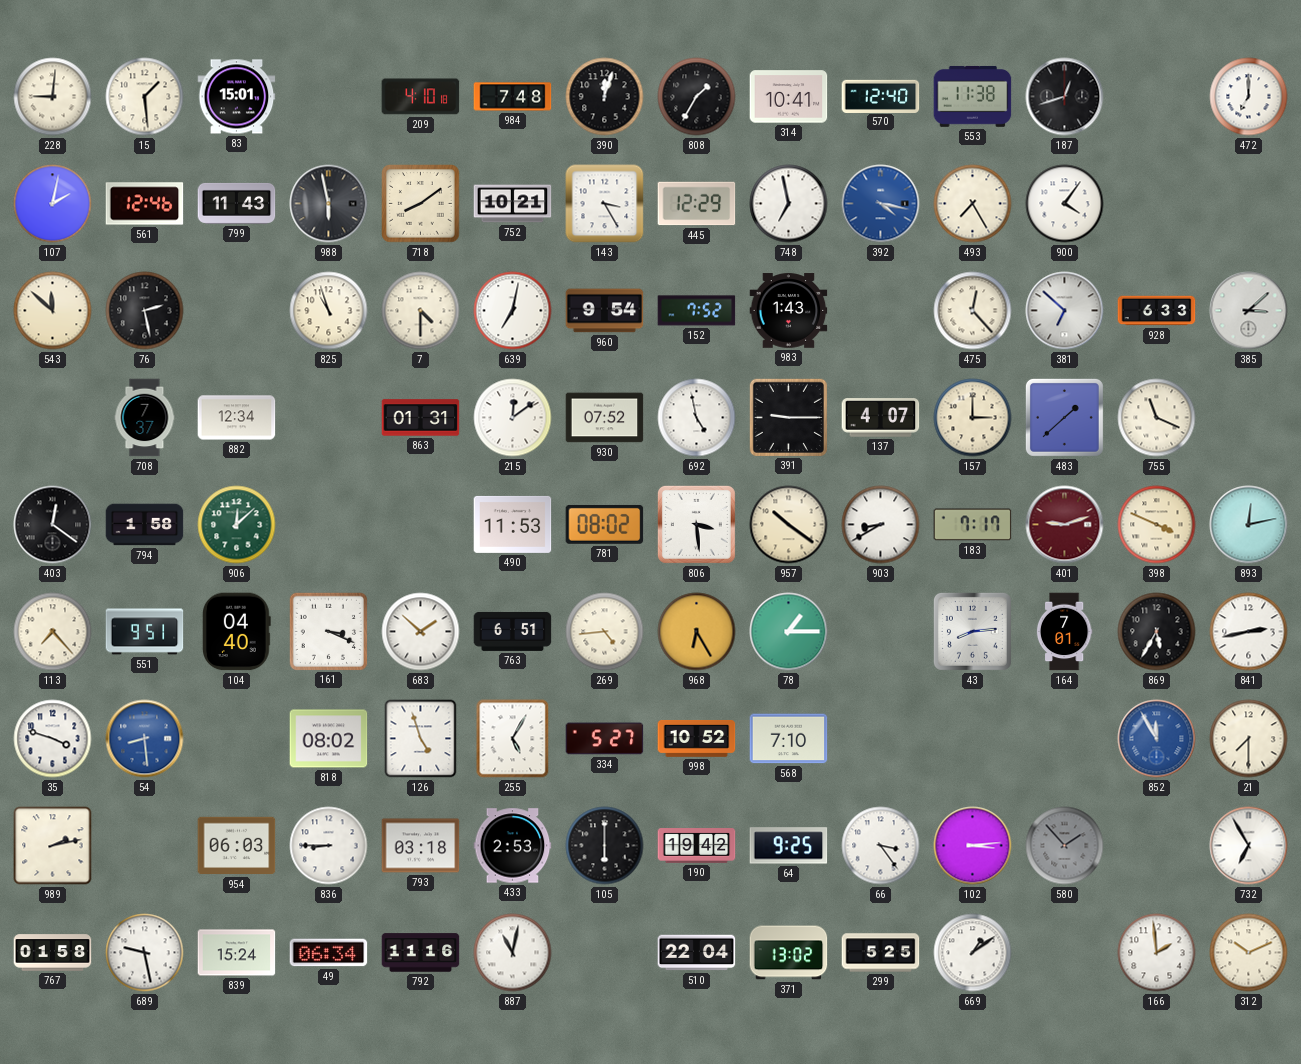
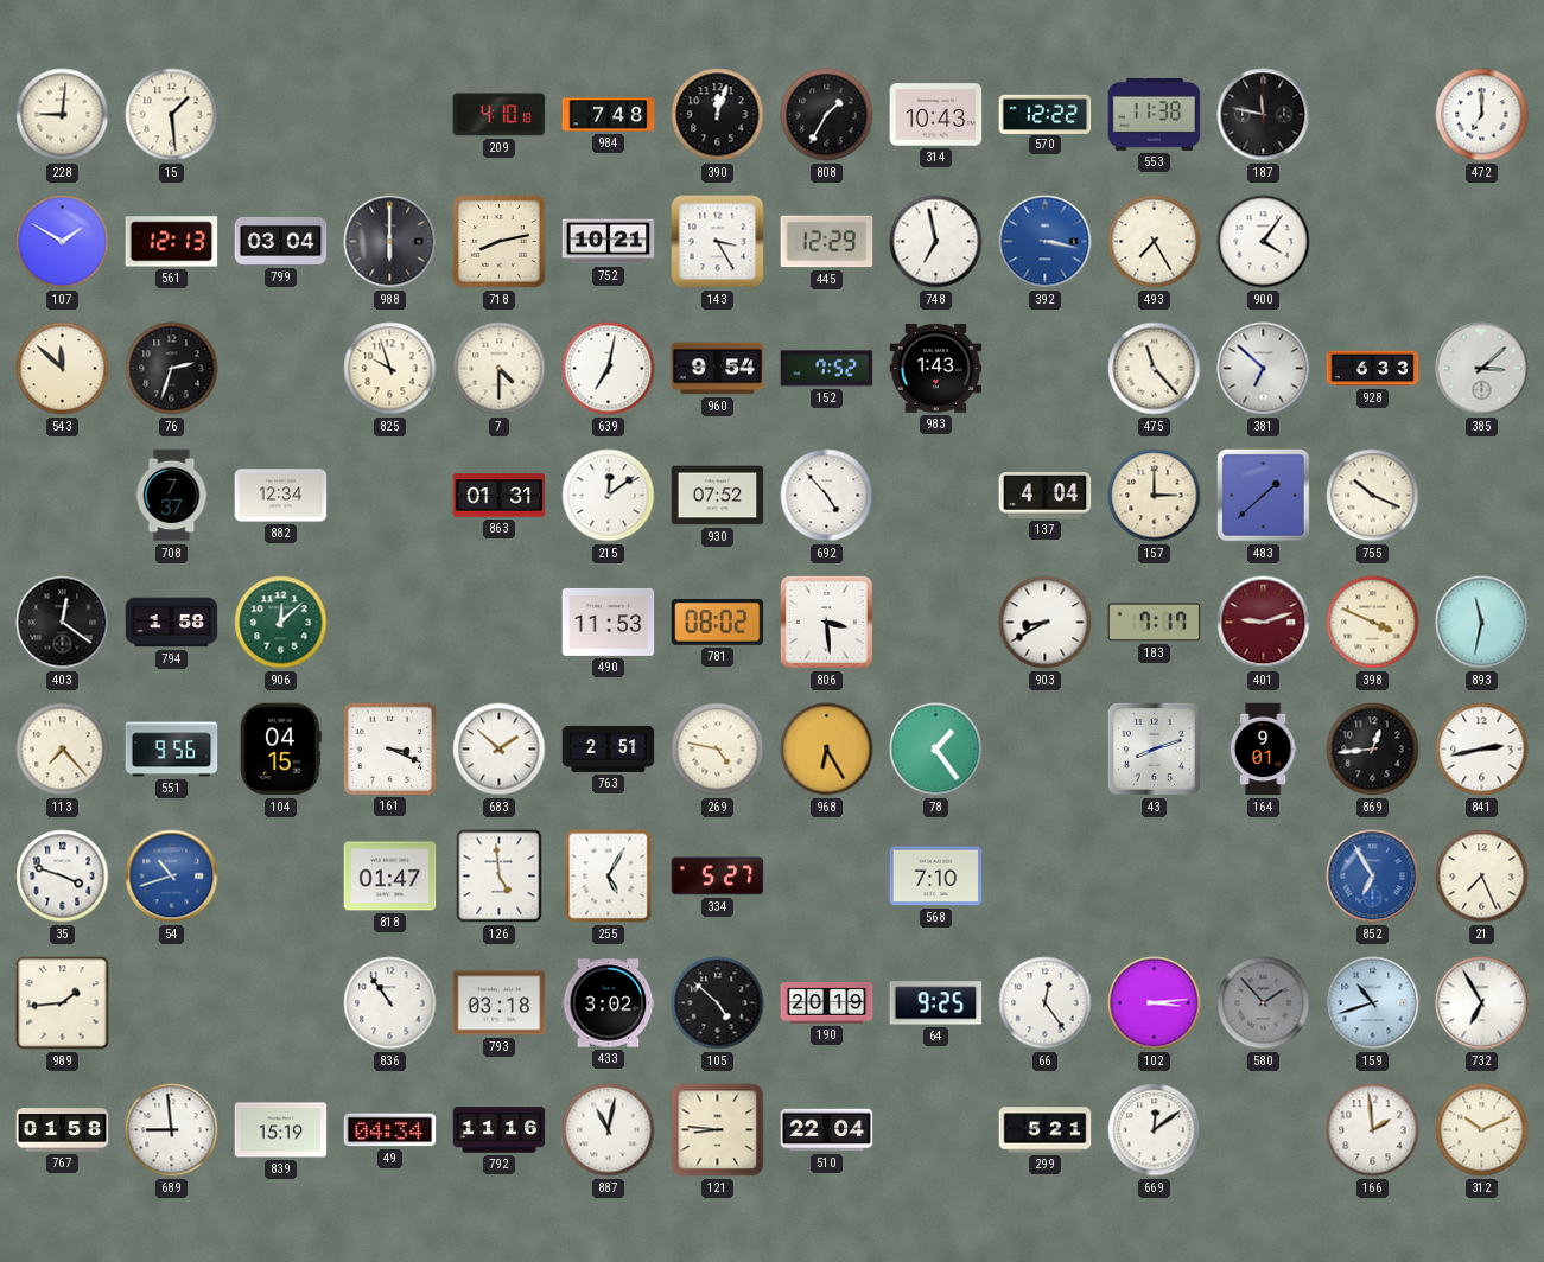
83: 15:01 -> none (237, 97)
314: 10:41 -> 10:43 (936, 115)
570: 12:40 -> 12:22 (1046, 114)
187: 12:42 -> 11:47 (1264, 115)
107: 2:02 -> 1:50 (63, 242)
561: 12:46 -> 12:13 (172, 242)
799: 11:43 -> 03:04 (281, 241)
988: 5:58 -> 6:00 (390, 242)
718: 8:09 -> 8:13 (500, 242)
392: 4:17 -> 3:17 (1046, 242)
76: 2:28 -> 2:33 (172, 369)
825: 10:57 -> 9:57 (390, 369)
475: 12:23 -> 11:23 (1155, 369)
692: 4:58 -> 4:53 (827, 496)
391: 9:15 -> none (788, 417)
137: 4:07 -> 4:04 (1046, 496)
755: 11:19 -> 10:19 (1373, 496)
957: 10:21 -> none (789, 525)
893: 12:13 -> 11:32 (1482, 623)
551: 9:51 -> 9:56 (172, 750)
104: 04:40 -> 04:15 (280, 750)
763: 6:51 -> 2:51 (609, 748)
269: 4:44 -> 4:47 (718, 750)
78: 1:15 -> 1:24 (936, 750)
43: 8:14 -> 8:12 (1154, 748)
164: 7:01 -> 9:01 (1263, 750)
869: 5:35 -> 12:44 (1373, 750)
54: 8:29 -> 10:42 (172, 877)
818: 08:02 -> 01:47 (390, 877)
126: 4:57 -> 4:59 (500, 877)
998: 10:52 -> none (697, 738)
852: 11:55 -> 6:55 (1373, 877)
21: 7:30 -> 7:26 (1482, 877)
989: 2:13 -> 1:44 (63, 1003)
954: 06:03 -> none (237, 846)
836: 8:45 -> 10:54 (390, 1003)
433: 2:53 -> 3:02 (609, 1003)
105: 6:00 -> 4:52 (718, 1003)
190: 19:42 -> 20:19 (827, 1003)
66: 3:24 -> 12:24 (1046, 1003)
159: none -> 10:42 (1373, 1003)
689: 9:28 -> 8:59 (172, 1130)
839: 15:24 -> 15:19 (281, 1130)
49: 06:34 -> 04:34 (390, 1130)
121: none -> 8:46 (718, 1130)
371: 13:02 -> none (789, 953)
299: 5:25 -> 5:21 (1046, 1130)
669: 1:09 -> 12:09 (1155, 1130)
